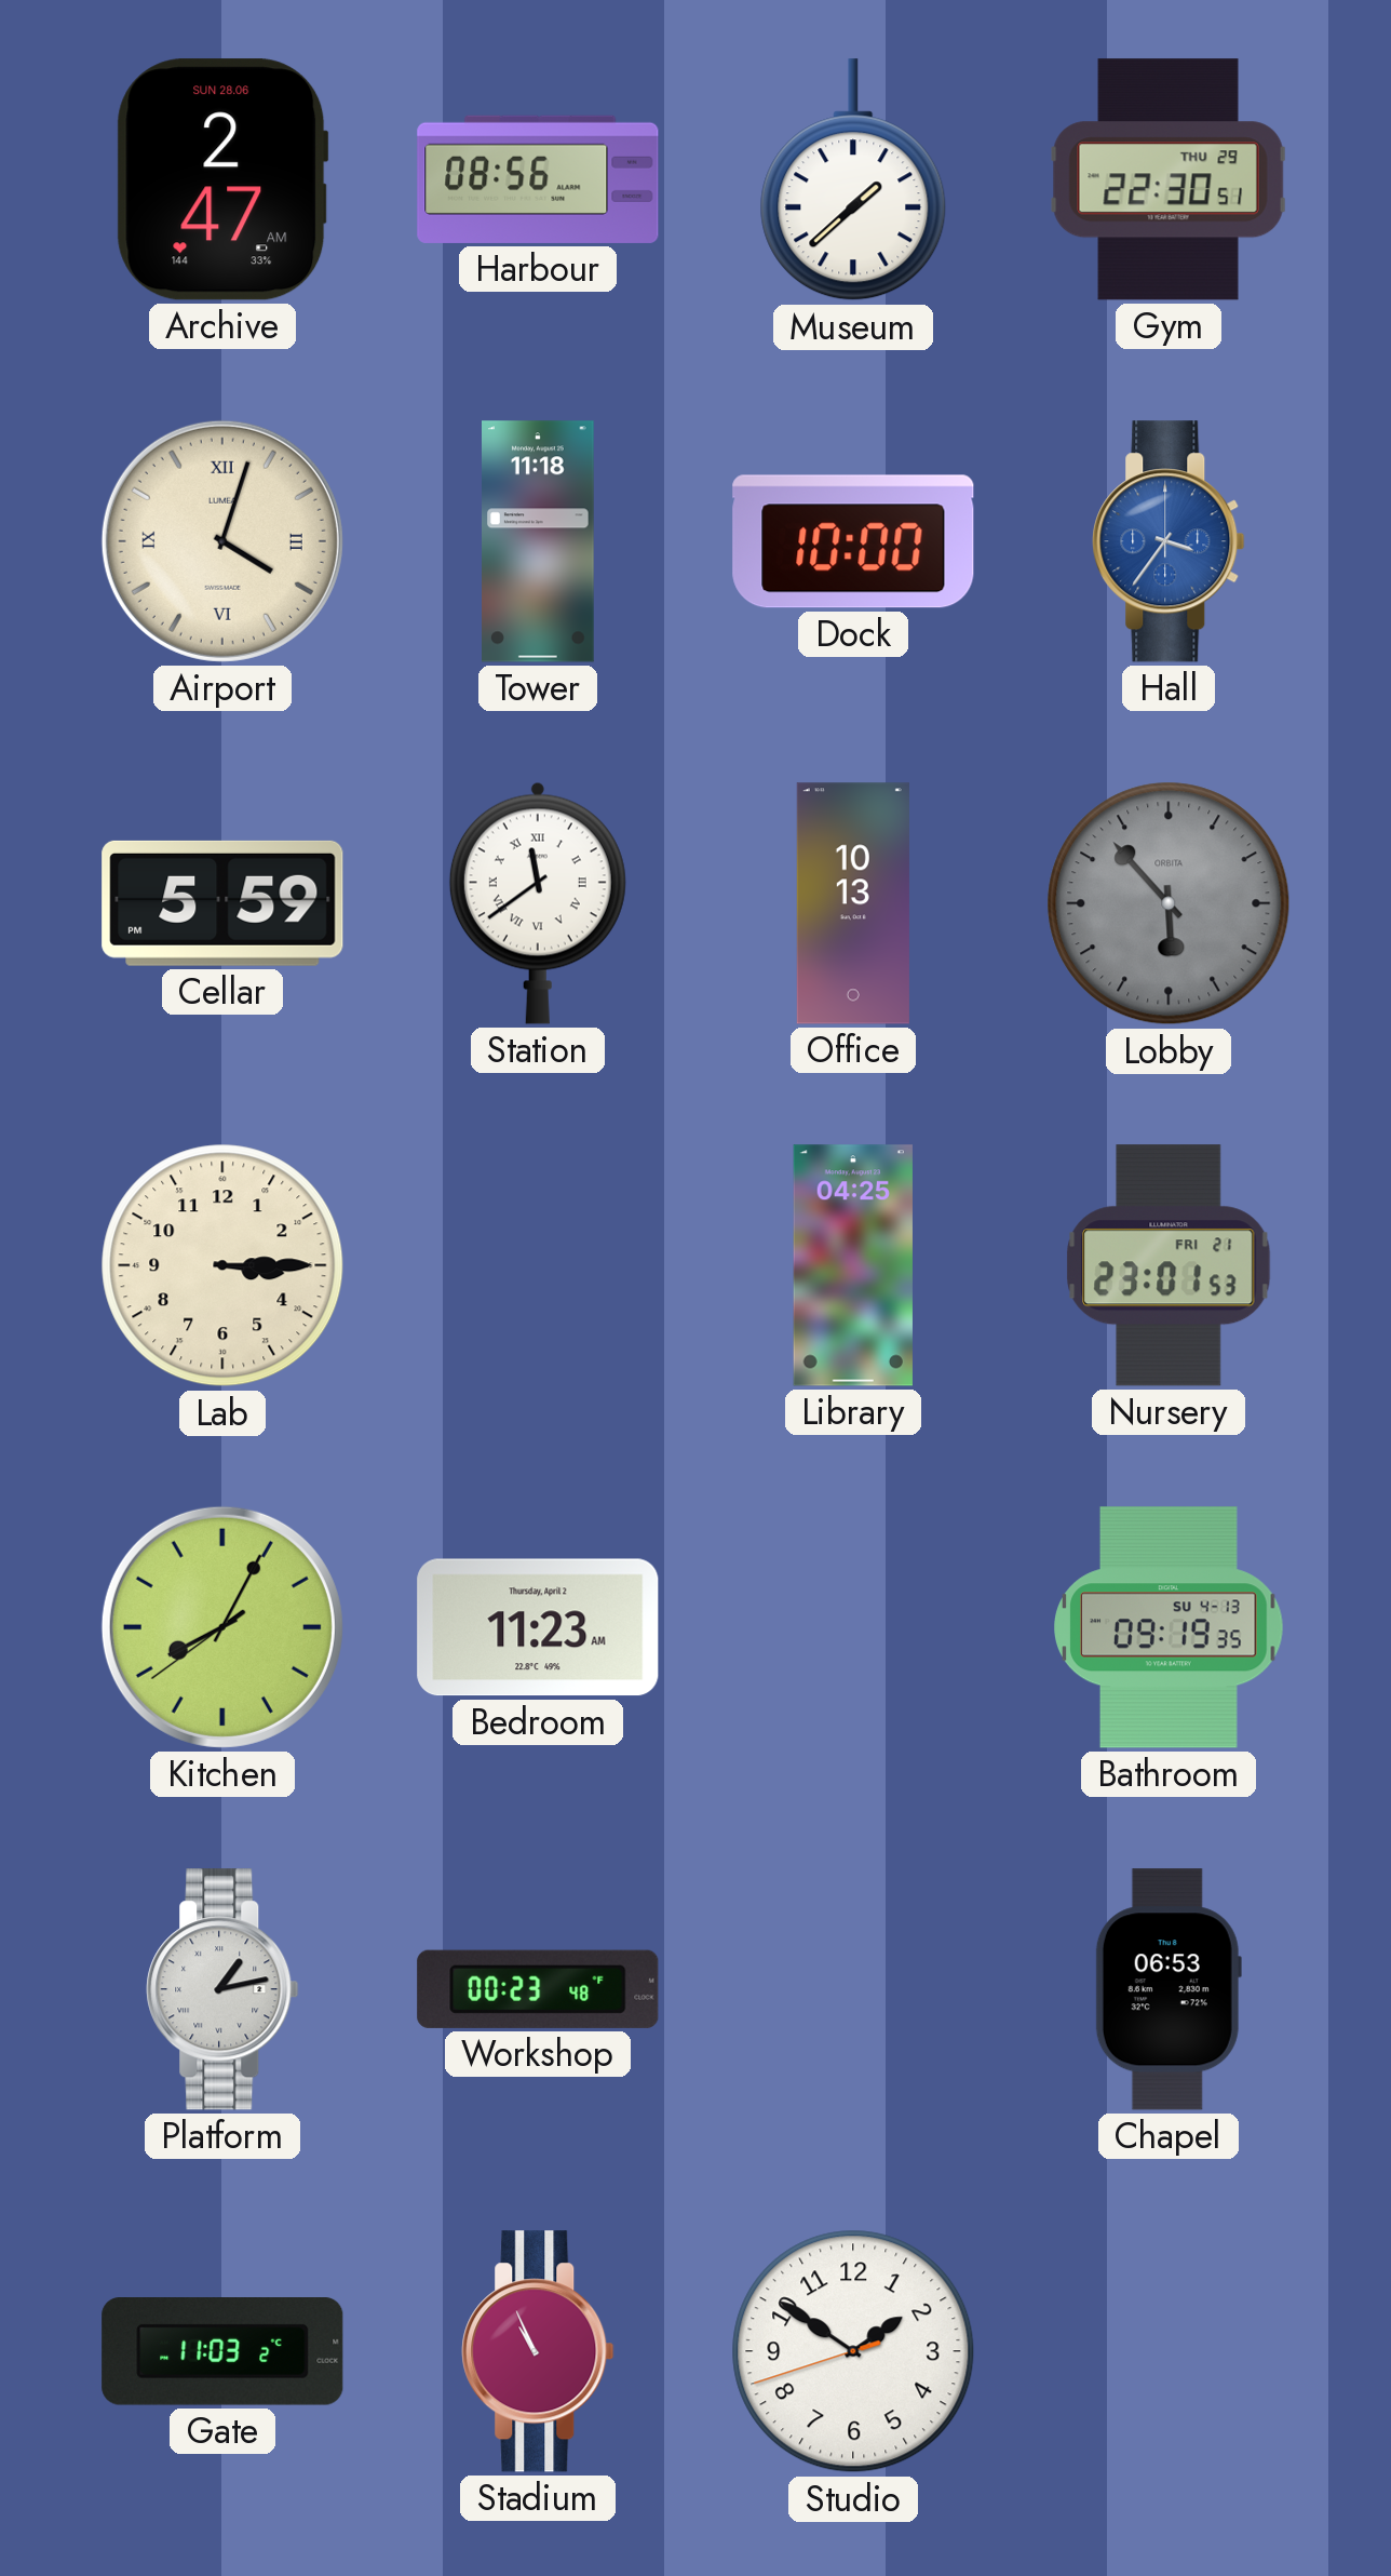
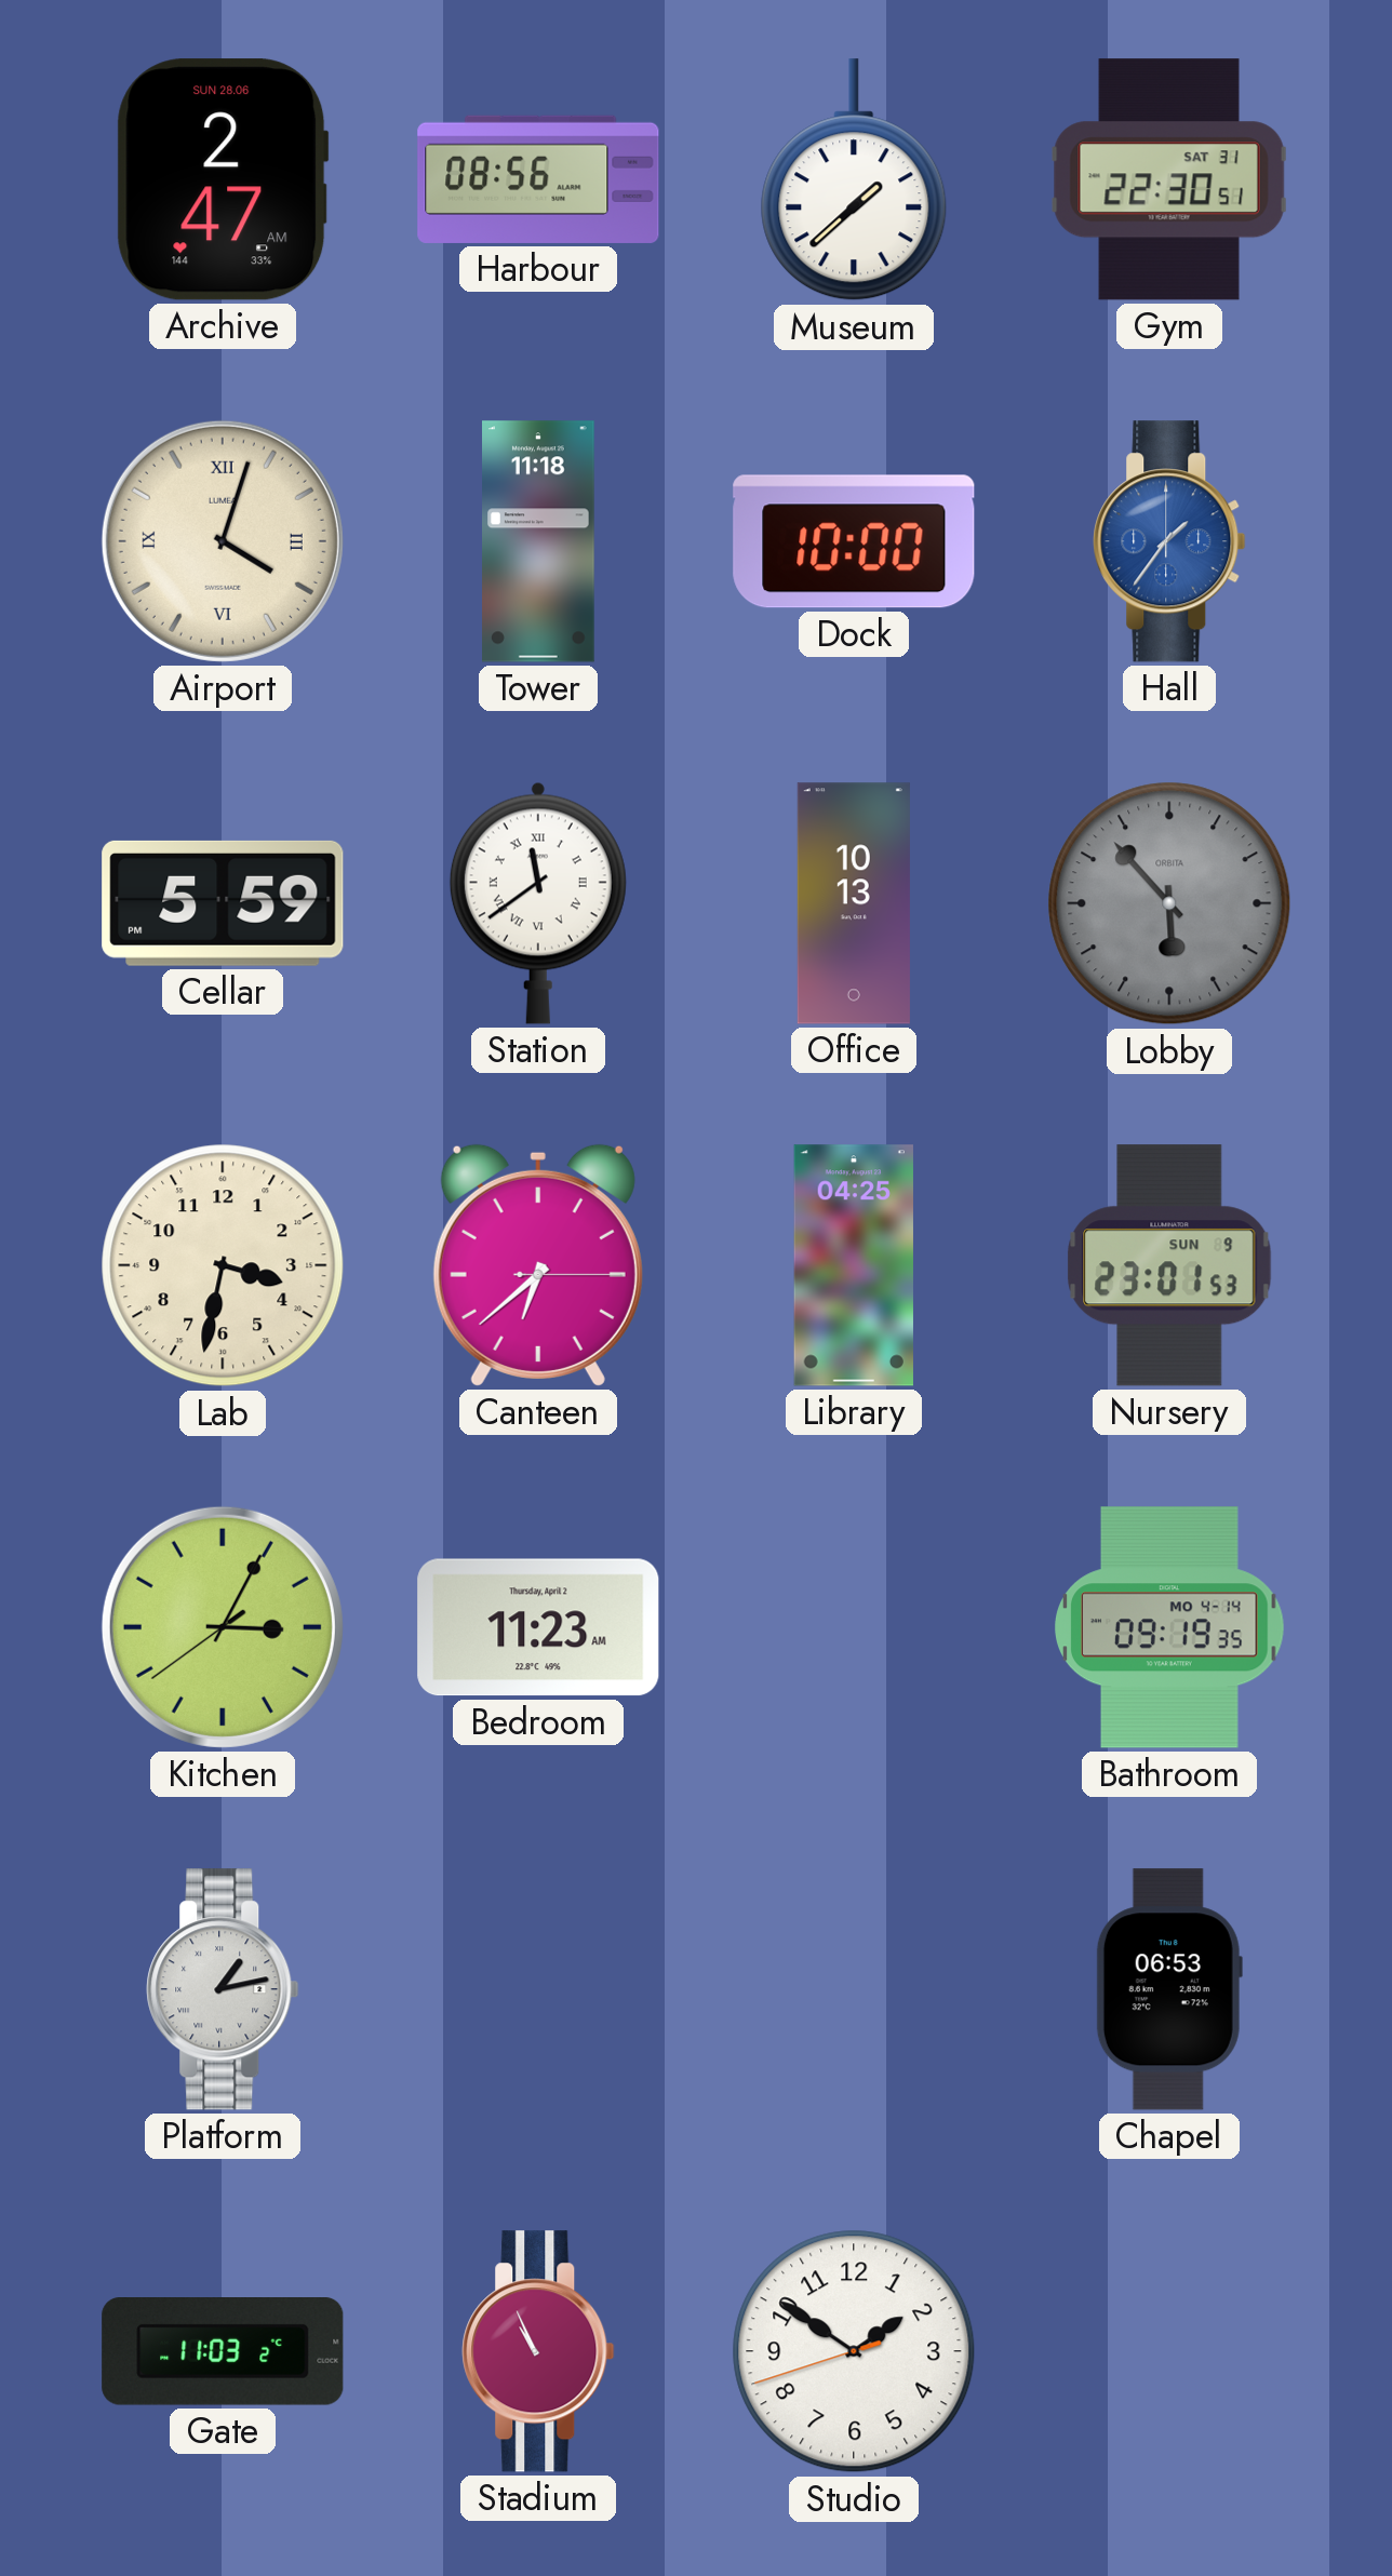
Gym date: THU 29 -> SAT 31 (1169, 179)
Hall: 3:36 -> 1:36 (1169, 541)
Lab: 3:15 -> 3:32 (223, 1265)
Canteen: none -> 6:38 (538, 1265)
Nursery date: FRI 21 -> SUN 9 (1169, 1265)
Kitchen: 8:04 -> 3:04 (223, 1627)
Bathroom date: SU 4-13 -> MO 4-14 (1169, 1627)
Workshop: 00:23 -> none (538, 1989)
